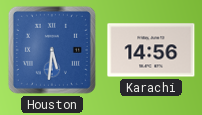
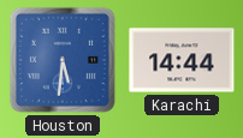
Karachi: 14:56 -> 14:44 (182, 60)
